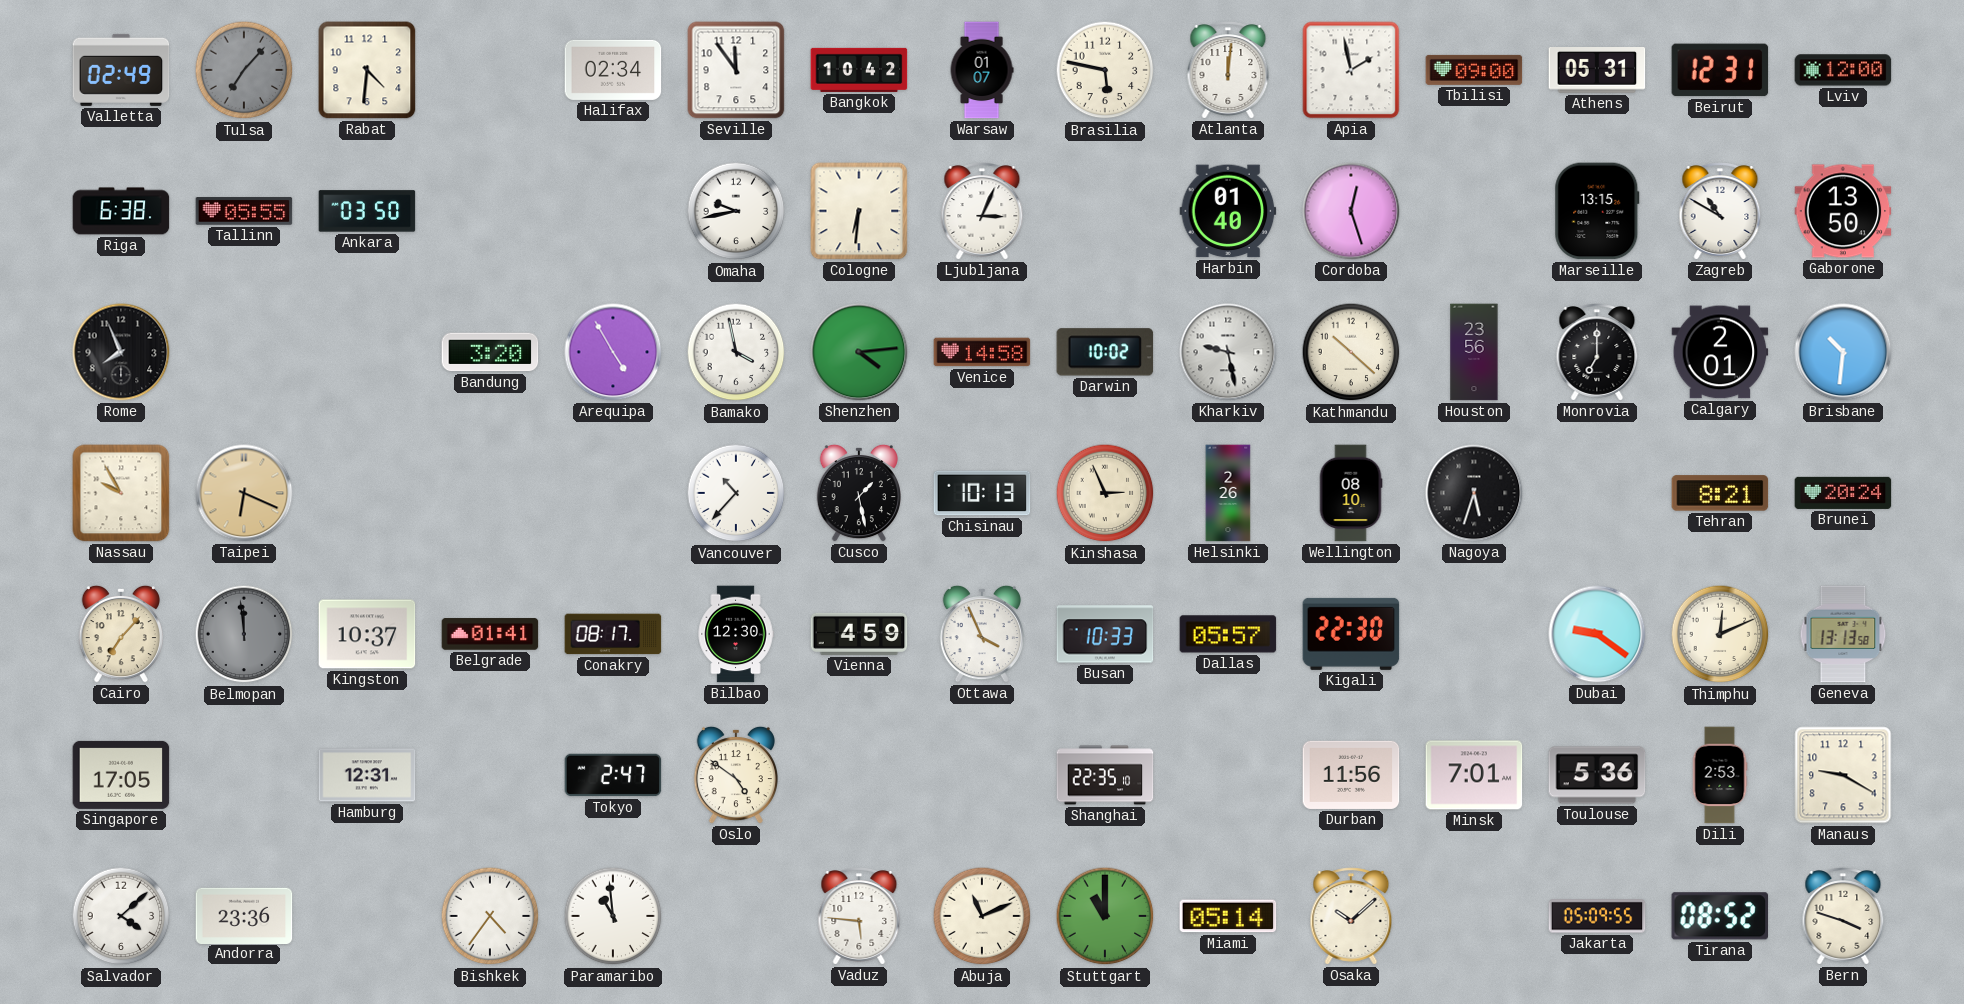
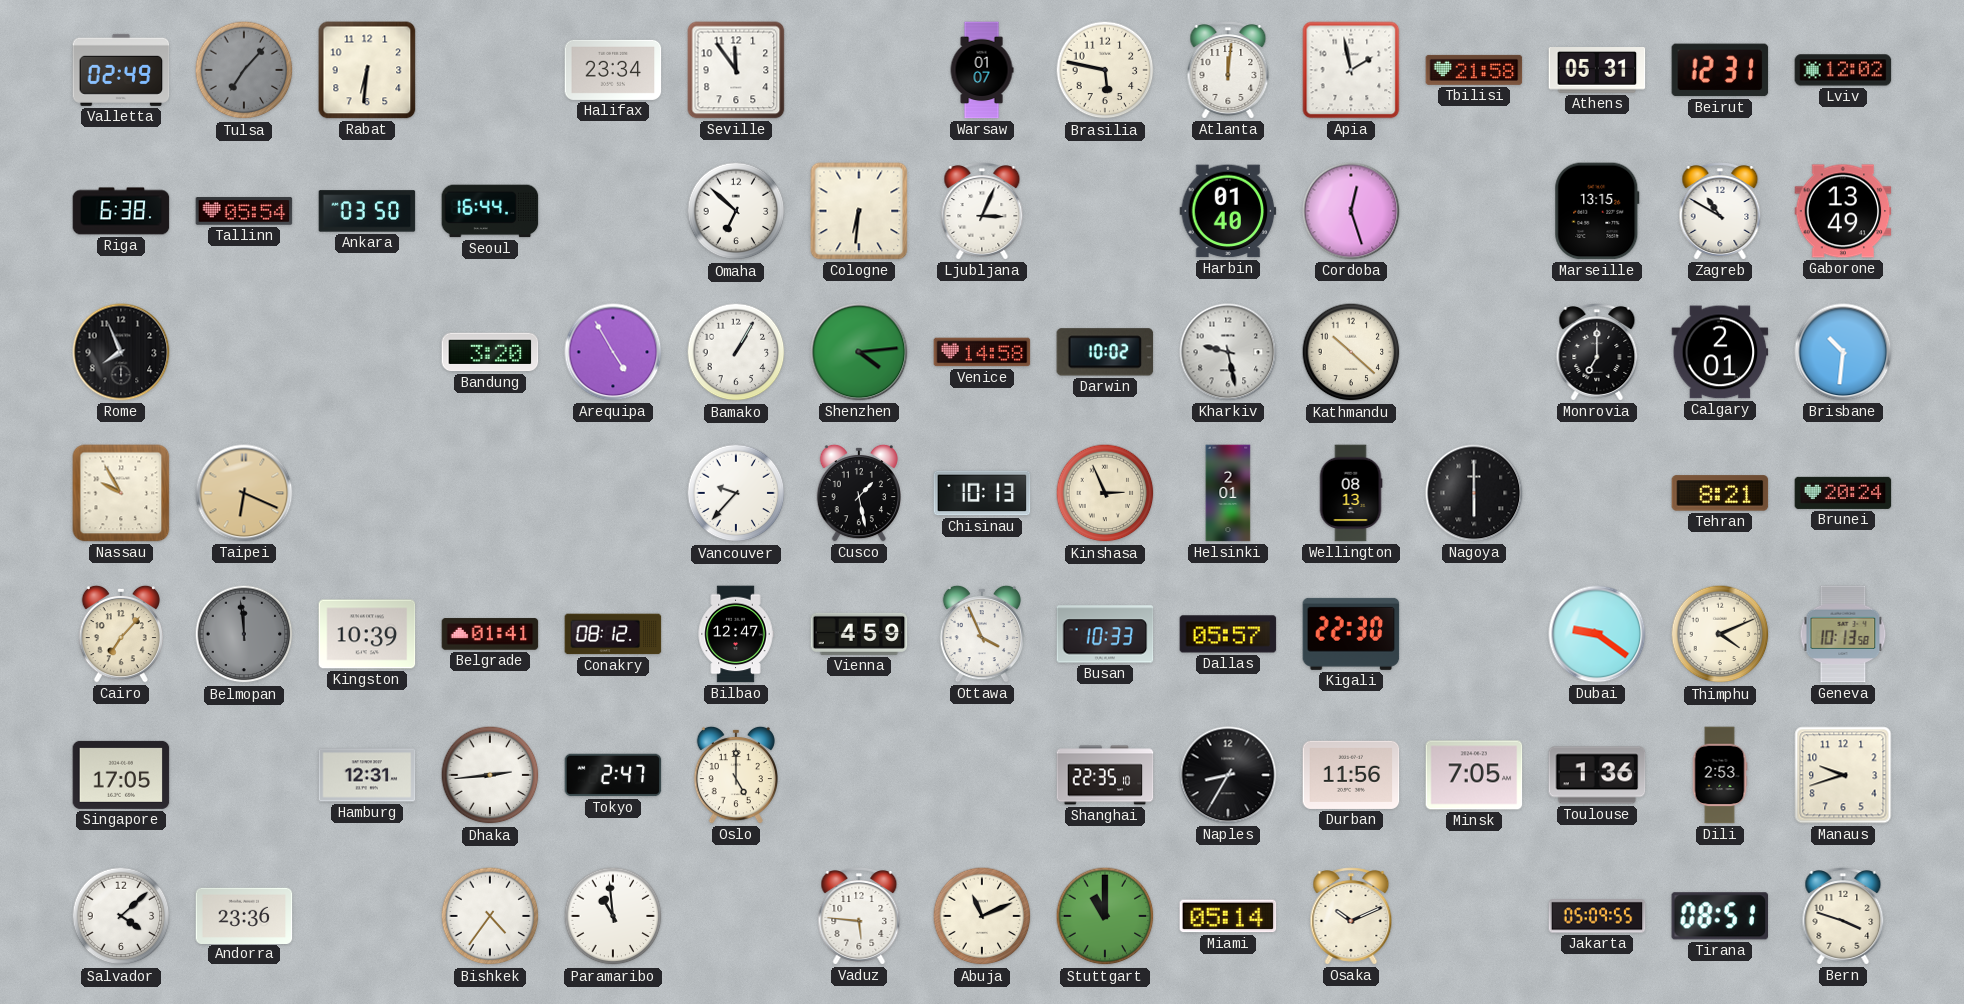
Rabat: 4:31 -> 6:31 (367, 70)
Halifax: 02:34 -> 23:34 (613, 70)
Bangkok: 10:42 -> none (859, 70)
Tbilisi: 09:00 -> 21:58 (1474, 70)
Lviv: 12:00 -> 12:02 (1843, 70)
Tallinn: 05:55 -> 05:54 (244, 211)
Seoul: none -> 16:44 (490, 211)
Omaha: 9:43 -> 6:52 (736, 211)
Gaborone: 13:50 -> 13:49 (1843, 211)
Bamako: 3:58 -> 1:05 (736, 352)
Houston: 23:56 -> none (1474, 352)
Vancouver: 10:37 -> 9:37 (736, 493)
Helsinki: 2:26 -> 2:01 (1228, 493)
Wellington: 08:10 -> 08:13 (1351, 493)
Nagoya: 5:33 -> 6:00 (1474, 493)
Kingston: 10:37 -> 10:39 (367, 634)
Conakry: 08:17 -> 08:12 (613, 634)
Bilbao: 12:30 -> 12:47 (736, 634)
Thimphu: 12:11 -> 4:11 (1720, 634)
Geneva: 13:13 -> 10:13 (1843, 634)
Dhaka: none -> 2:44 (490, 775)
Oslo: 4:51 -> 5:00 (736, 775)
Naples: none -> 8:35 (1228, 775)
Minsk: 7:01 -> 7:05 (1474, 775)
Toulouse: 5:36 -> 1:36 (1597, 775)
Manaus: 9:20 -> 9:42 (1843, 775)
Osaka: 10:08 -> 10:11 (1351, 916)
Tirana: 08:52 -> 08:51 (1720, 916)
